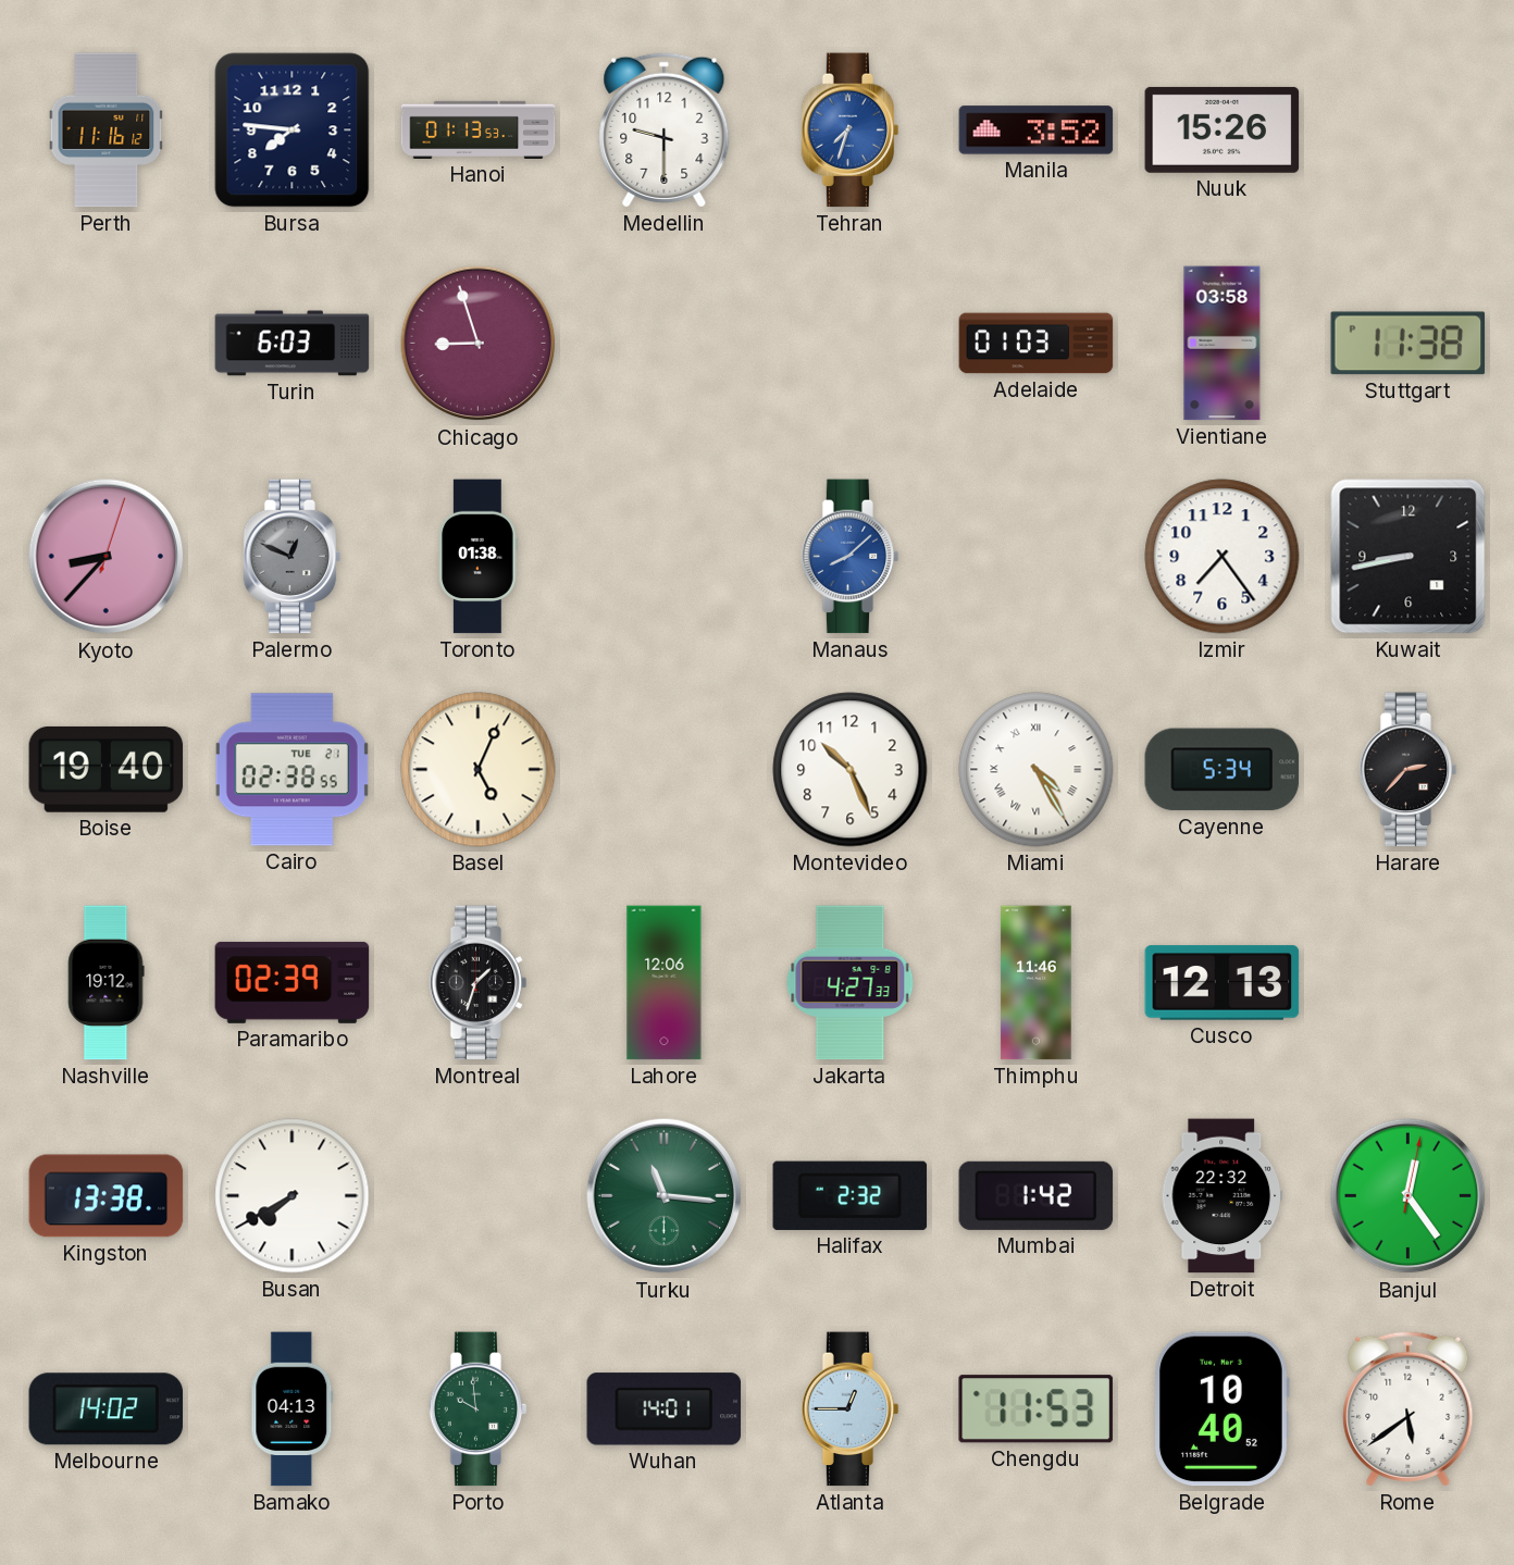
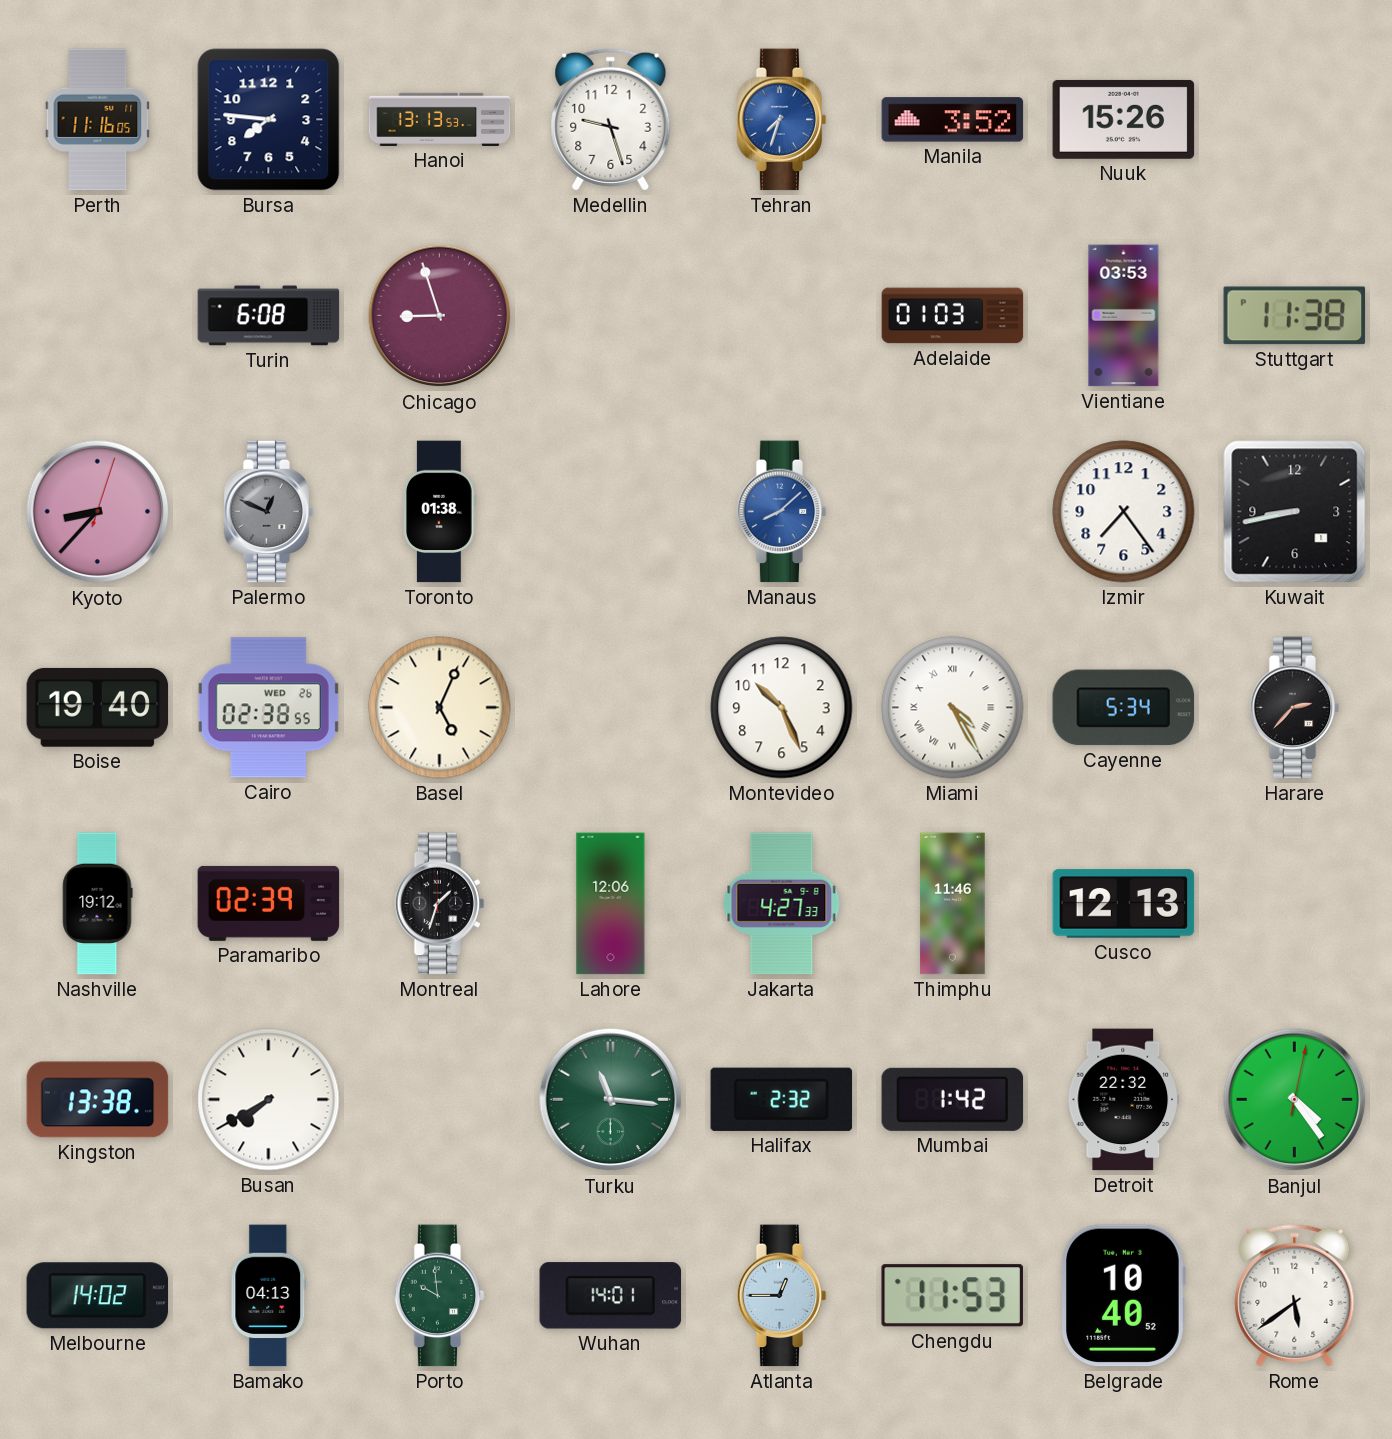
Perth: 11:16:12 -> 11:16:05 (98, 120)
Hanoi: 01:13 -> 13:13 (440, 119)
Medellin: 9:30 -> 9:27 (611, 119)
Turin: 6:03 -> 6:08 (269, 316)
Vientiane: 03:58 -> 03:53 (1124, 316)
Cairo date: TUE 21 -> WED 26 (268, 708)
Banjul: 12:24 -> 4:24 (1295, 1100)
